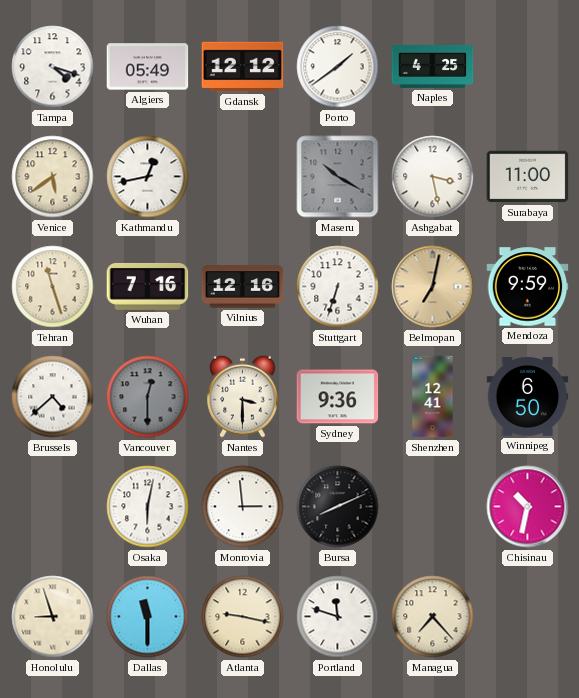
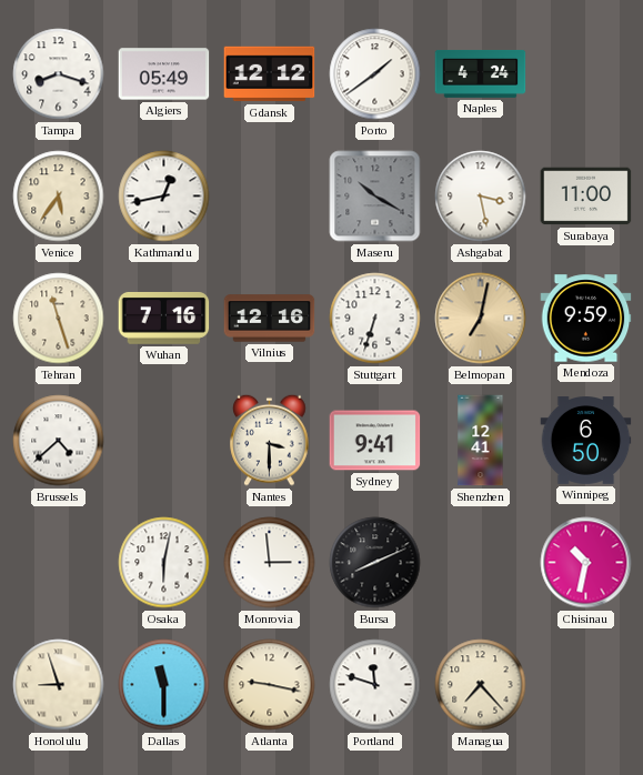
Tampa: 4:18 -> 8:18 (59, 74)
Naples: 4:25 -> 4:24 (481, 73)
Venice: 5:39 -> 5:36 (59, 197)
Vancouver: 12:30 -> none (148, 397)
Sydney: 9:36 -> 9:41 (375, 441)
